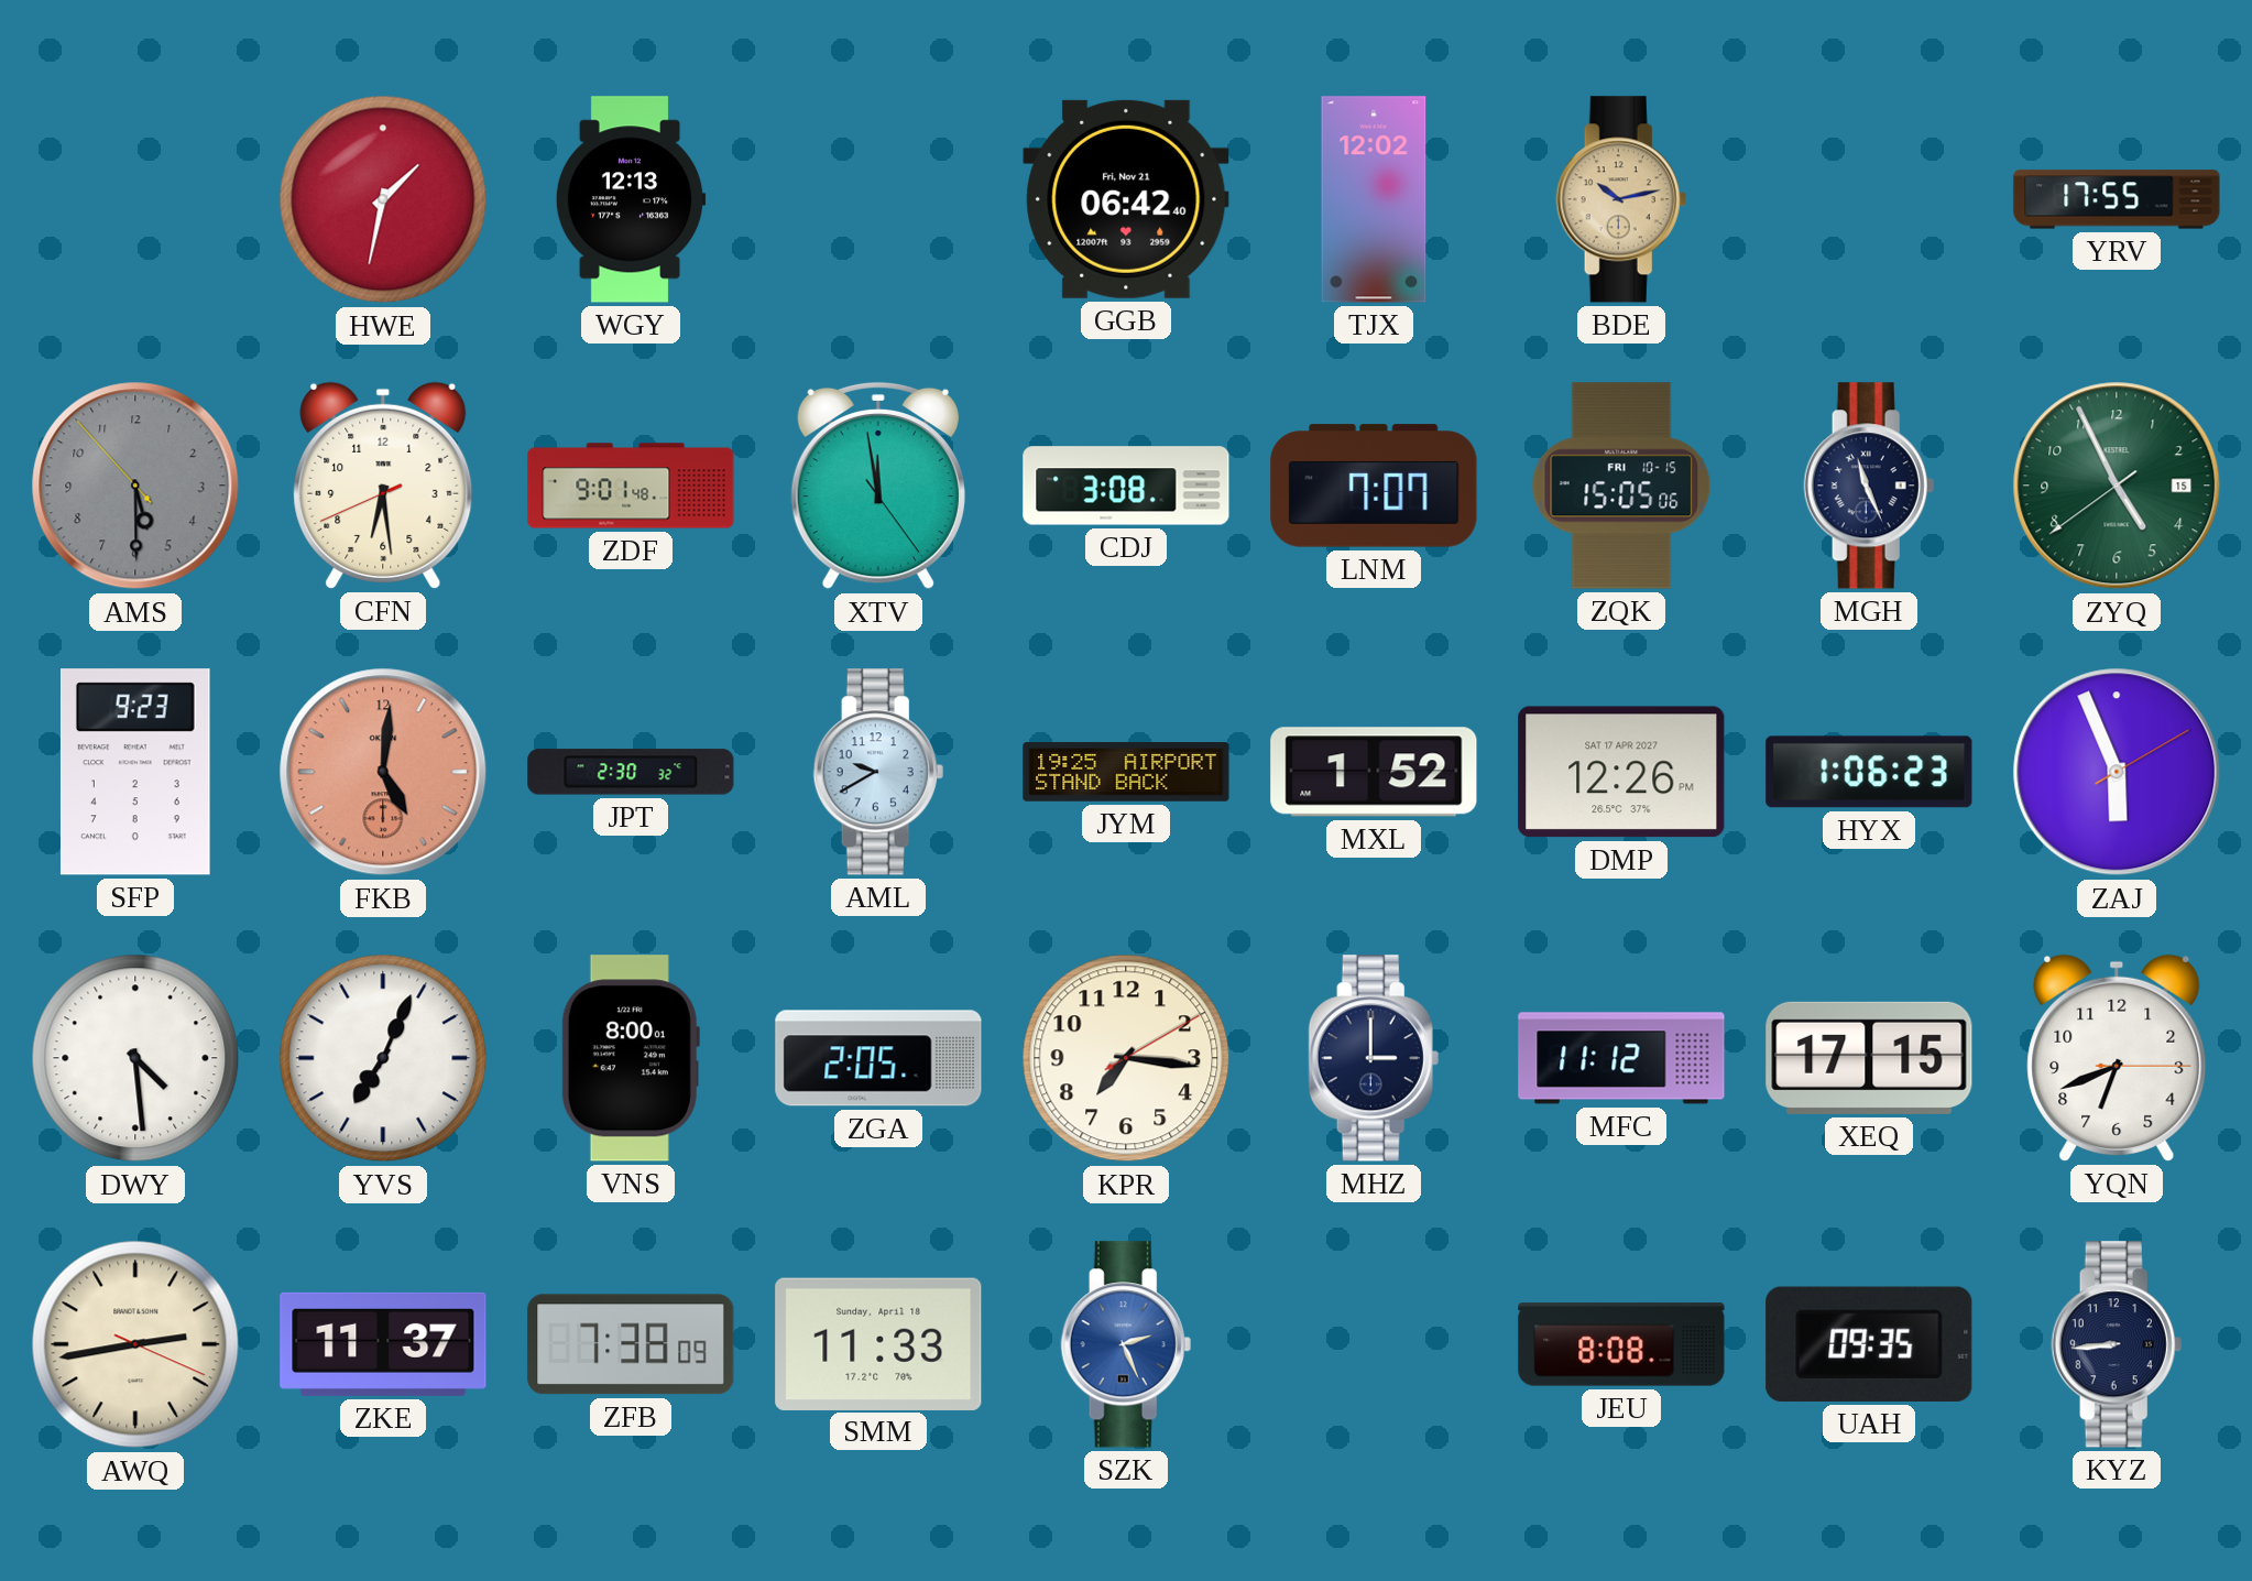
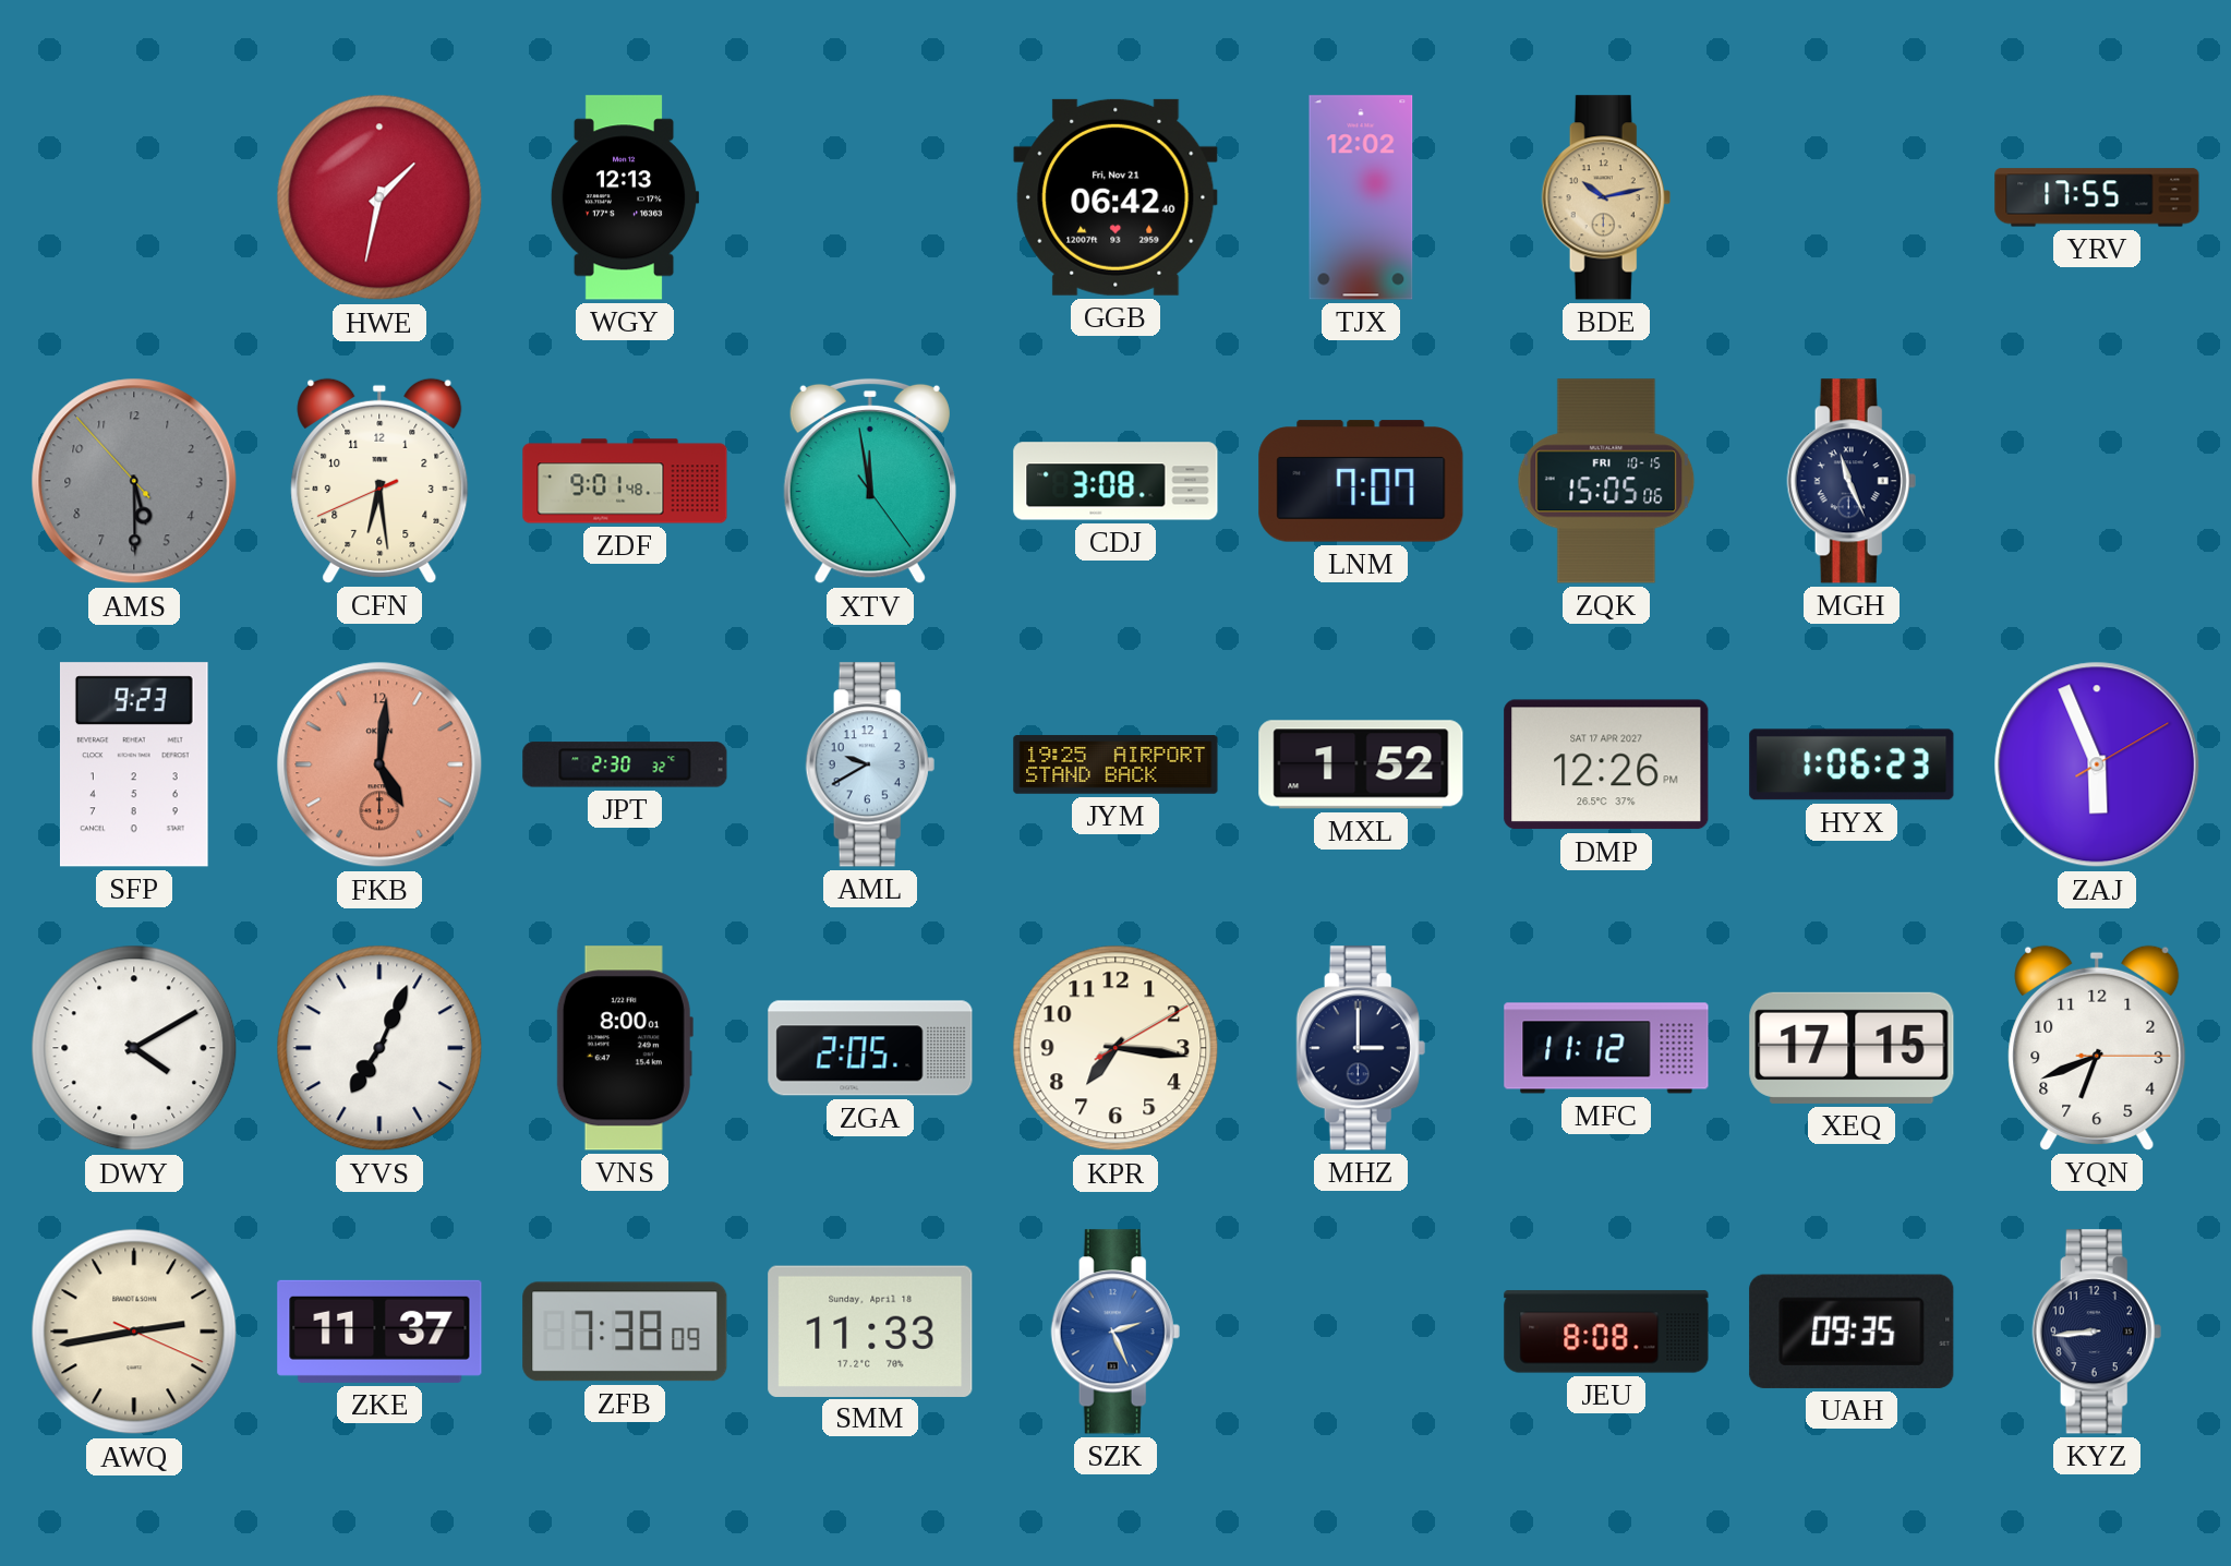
ZYQ: 4:55 -> none (2117, 486)
DWY: 4:29 -> 4:10 (134, 1048)
